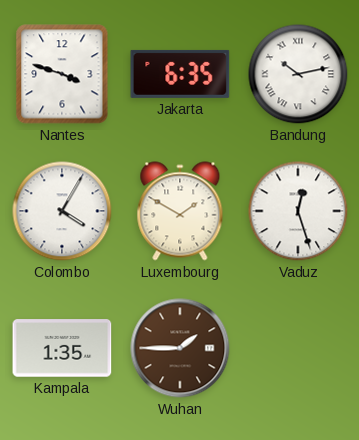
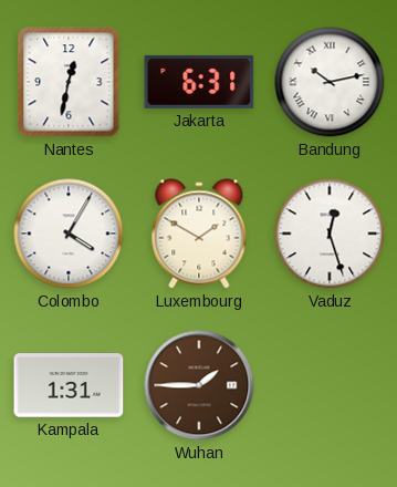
Nantes: 3:48 -> 12:32 (69, 82)
Jakarta: 6:35 -> 6:31 (199, 82)
Kampala: 1:35 -> 1:31 (69, 385)
